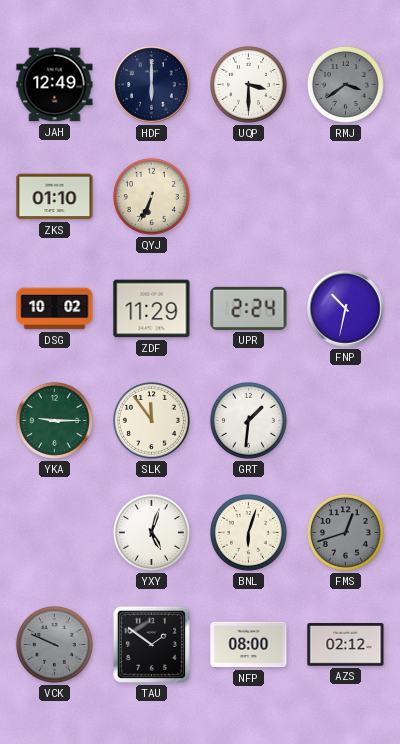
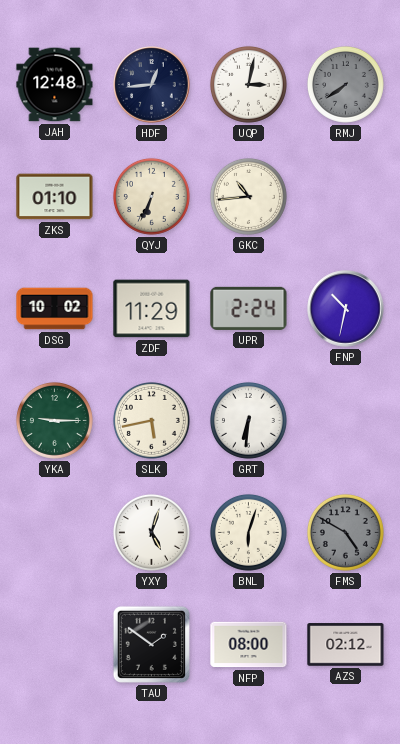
JAH: 12:49 -> 12:48 (55, 85)
HDF: 6:00 -> 12:44 (152, 85)
UQP: 3:30 -> 3:02 (248, 84)
RMJ: 3:39 -> 7:39 (345, 84)
GKC: none -> 10:44 (248, 196)
SLK: 11:54 -> 5:43 (151, 420)
GRT: 1:31 -> 6:31 (248, 420)
FMS: 12:42 -> 4:50 (345, 532)
VCK: 9:49 -> none (54, 644)
